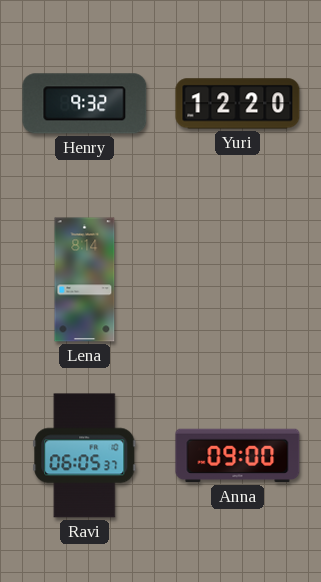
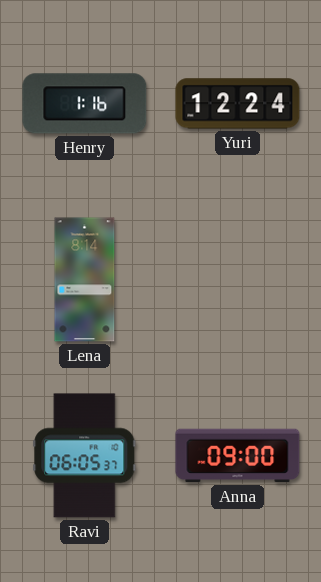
Henry: 9:32 -> 1:16 (85, 104)
Yuri: 12:20 -> 12:24 (238, 104)
